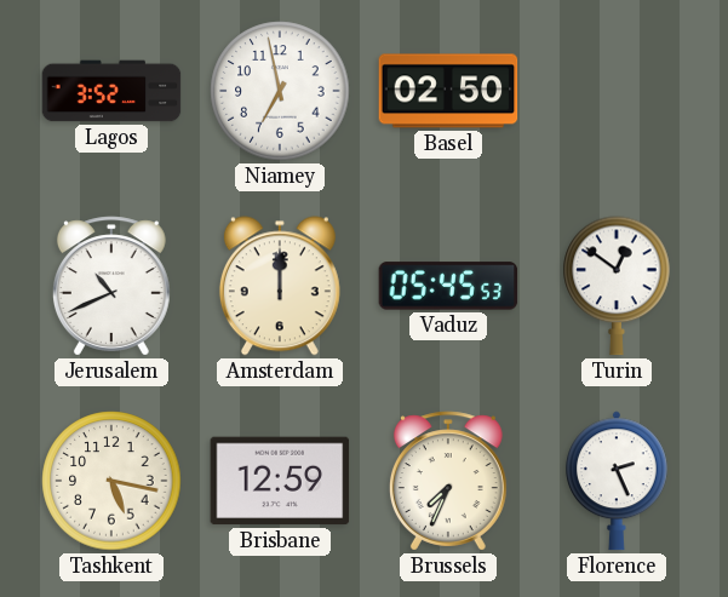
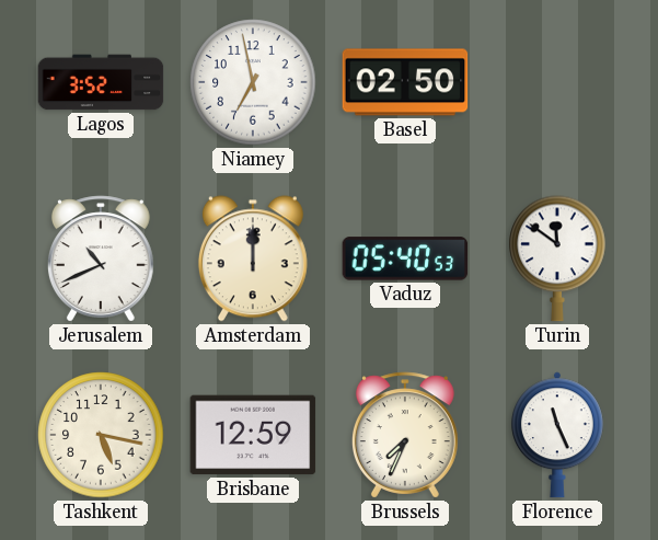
Vaduz: 05:45 -> 05:40 (405, 258)
Turin: 12:51 -> 11:51 (557, 258)
Florence: 2:26 -> 11:26 (557, 435)
